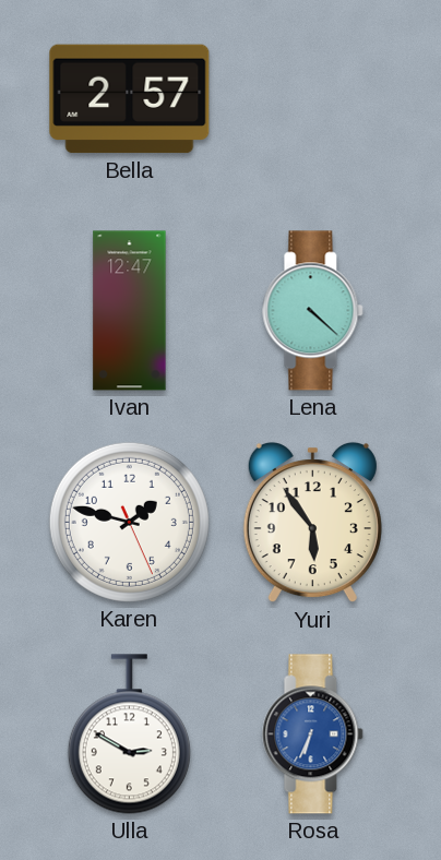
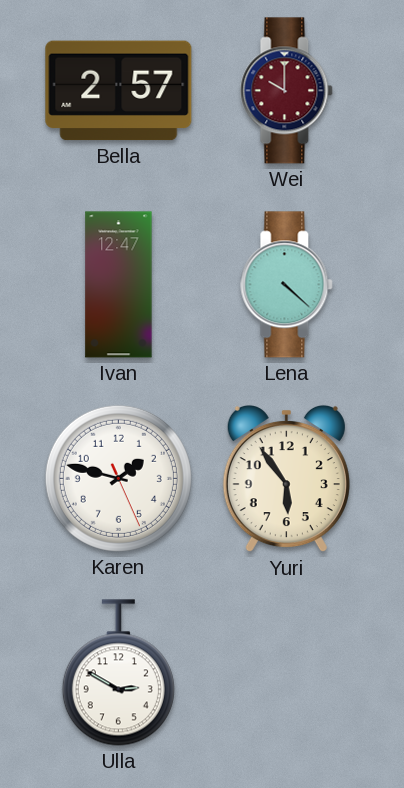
Wei: none -> 10:00 (287, 91)
Rosa: 6:34 -> none (313, 734)
